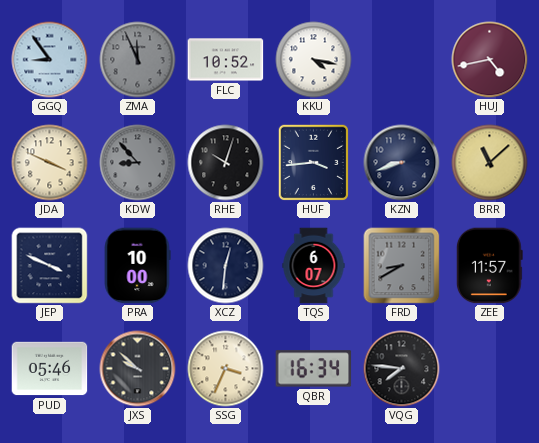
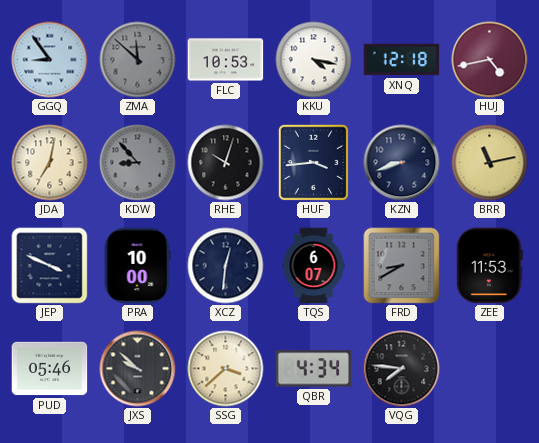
ZMA: 11:56 -> 11:52 (138, 60)
FLC: 10:52 -> 10:53 (226, 60)
XNQ: none -> 12:18 (402, 60)
JDA: 3:49 -> 7:02 (50, 163)
BRR: 11:08 -> 11:13 (490, 163)
ZEE: 11:57 -> 11:53 (489, 266)
SSG: 3:34 -> 3:38 (226, 369)
QBR: 16:34 -> 4:34 (314, 369)
